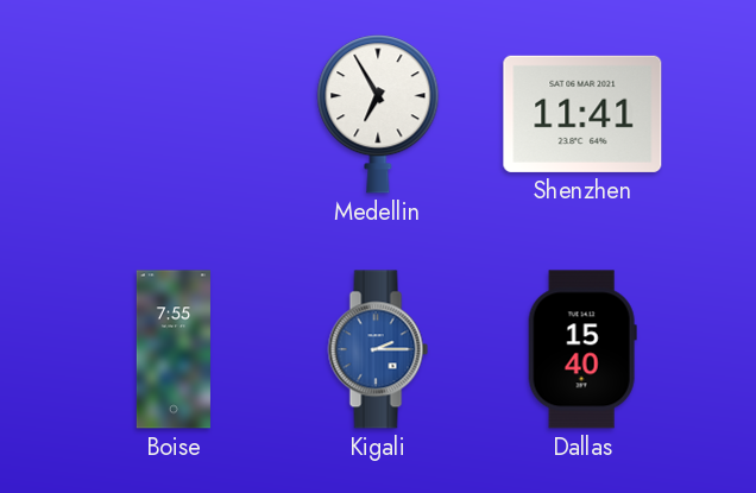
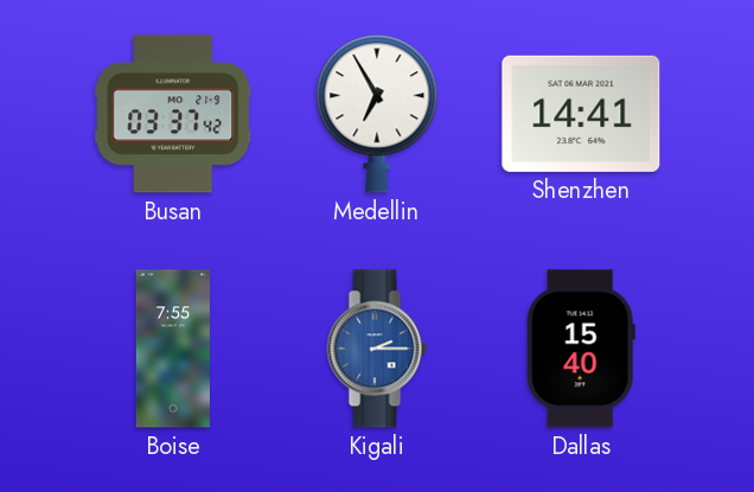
Busan: none -> 03:37 (173, 114)
Shenzhen: 11:41 -> 14:41 (581, 114)
